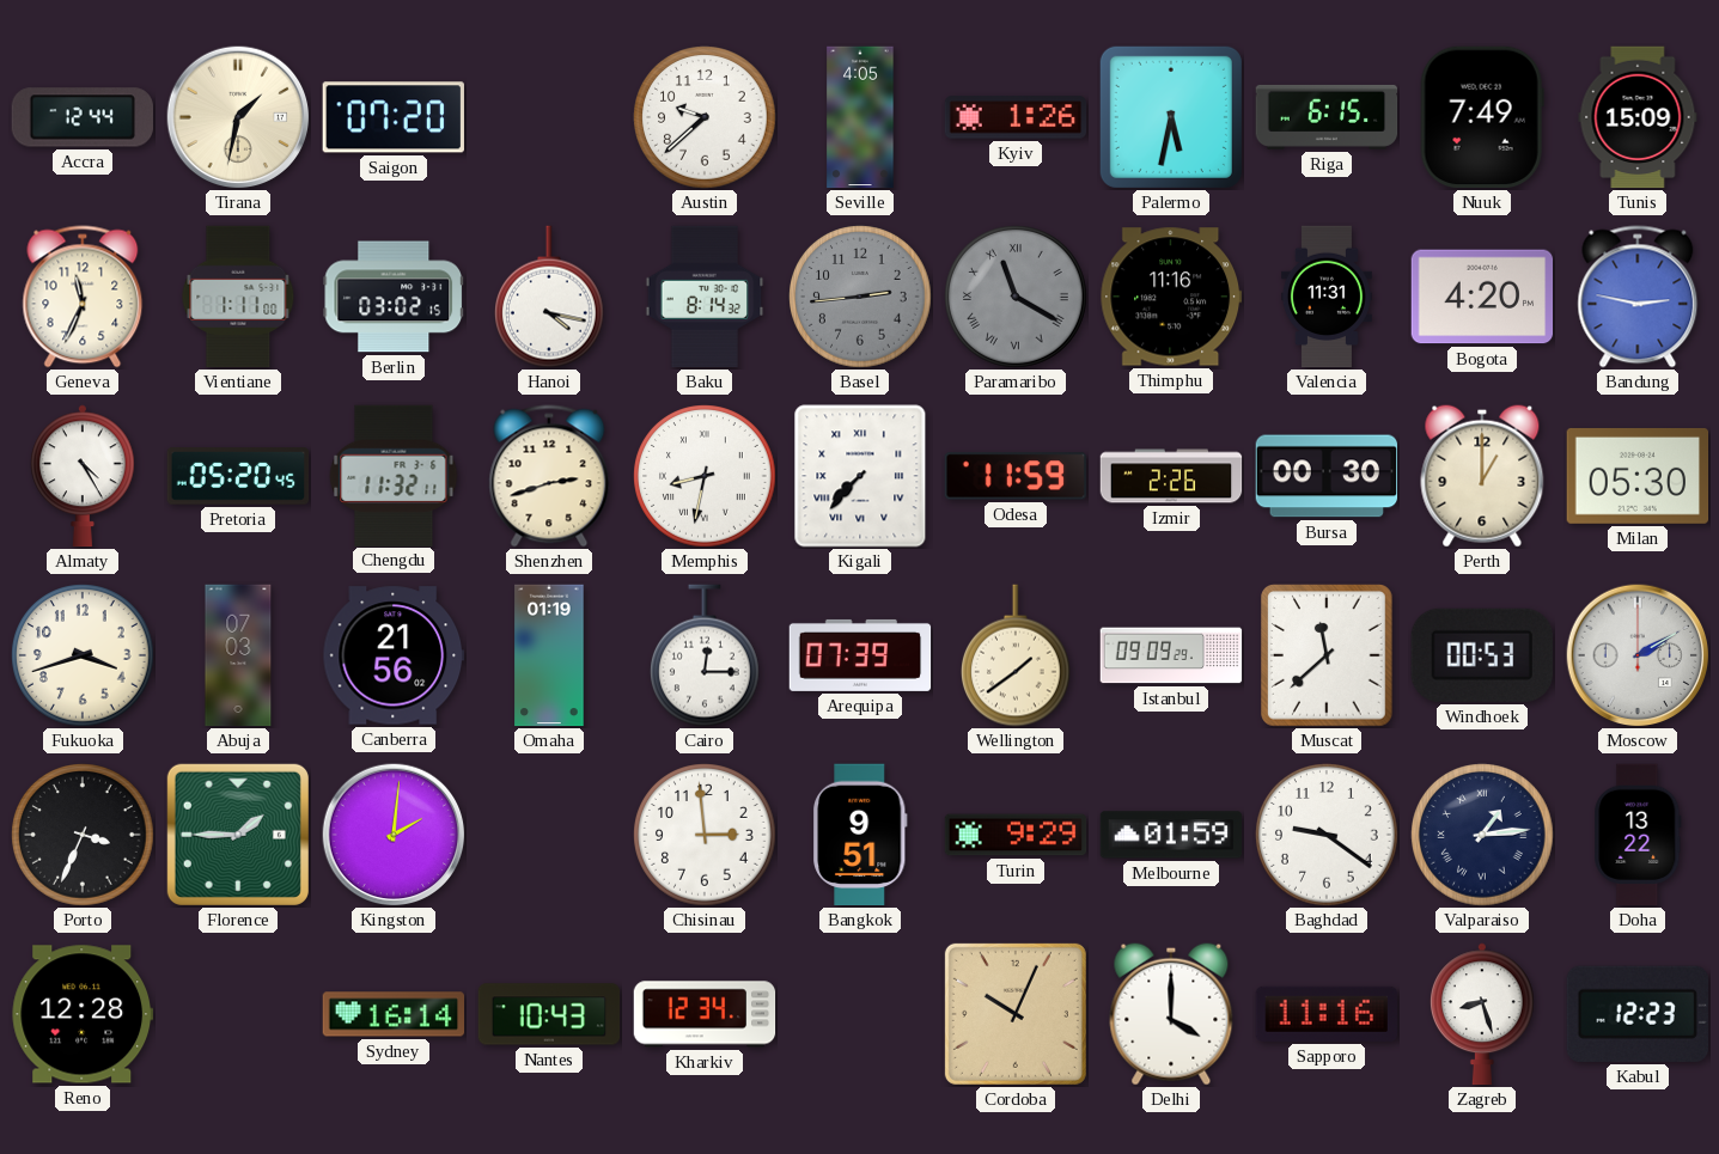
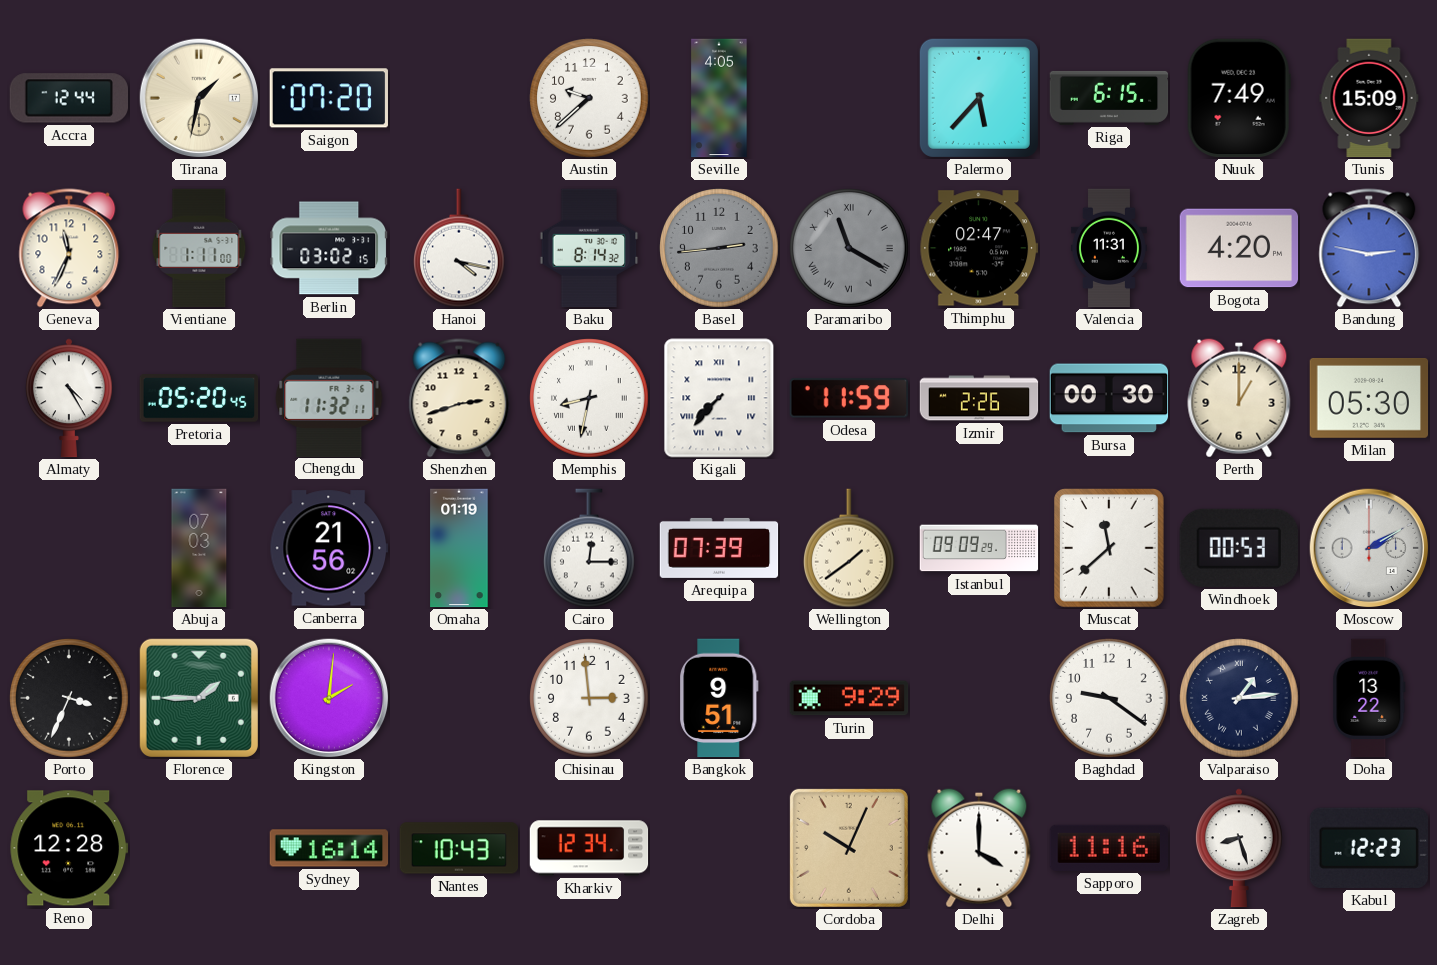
Kyiv: 1:26 -> none (1016, 117)
Palermo: 5:32 -> 5:37 (979, 98)
Thimphu: 11:16 -> 02:47 (979, 248)
Fukuoka: 3:42 -> none (83, 655)
Melbourne: 01:59 -> none (1171, 835)
